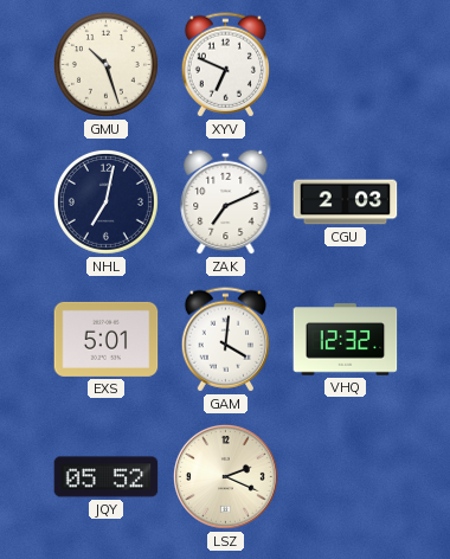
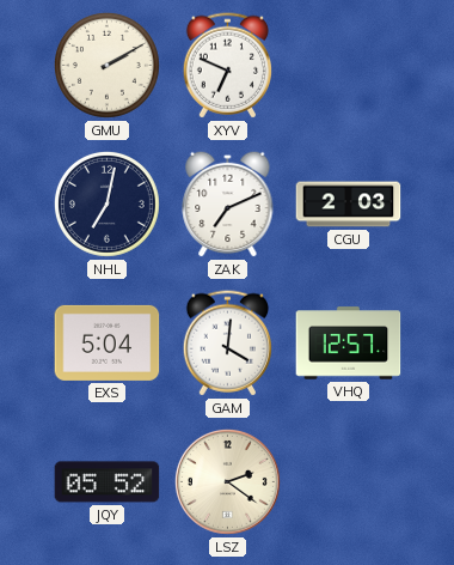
GMU: 10:27 -> 2:10 (106, 65)
EXS: 5:01 -> 5:04 (108, 342)
VHQ: 12:32 -> 12:57 (349, 344)
LSZ: 2:19 -> 2:21 (227, 481)
